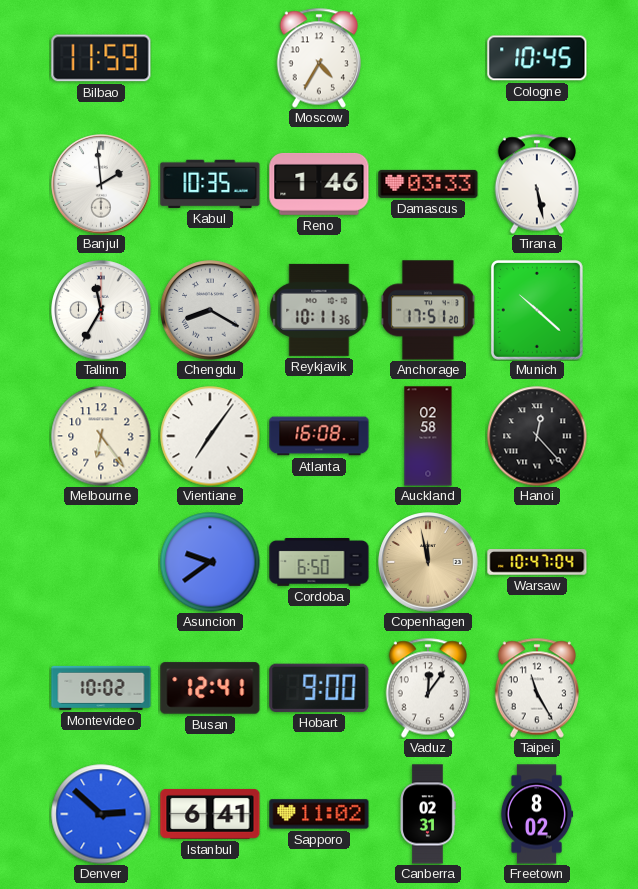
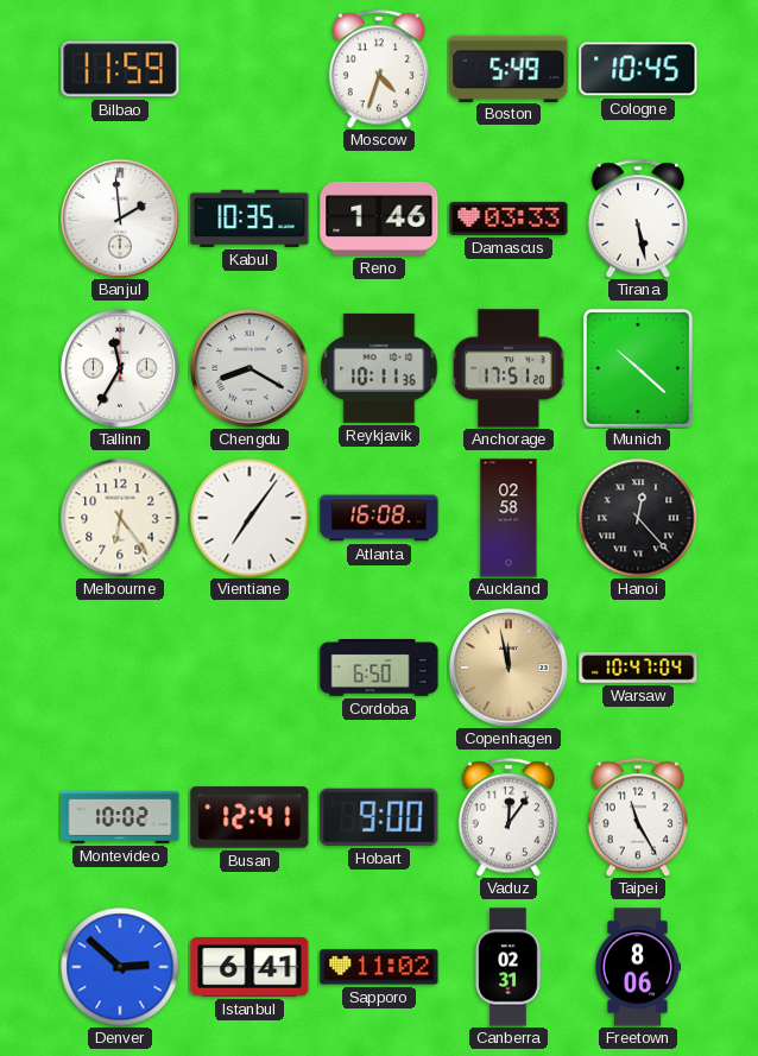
Moscow: 4:35 -> 4:33 (378, 69)
Boston: none -> 5:49 (509, 68)
Asuncion: 9:39 -> none (210, 562)
Freetown: 8:02 -> 8:06 (638, 967)
